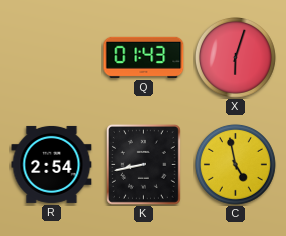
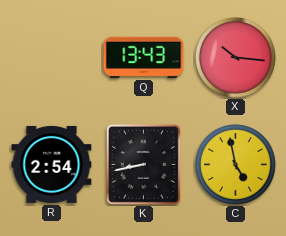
Q: 01:43 -> 13:43 (144, 57)
X: 6:03 -> 10:16 (236, 58)
